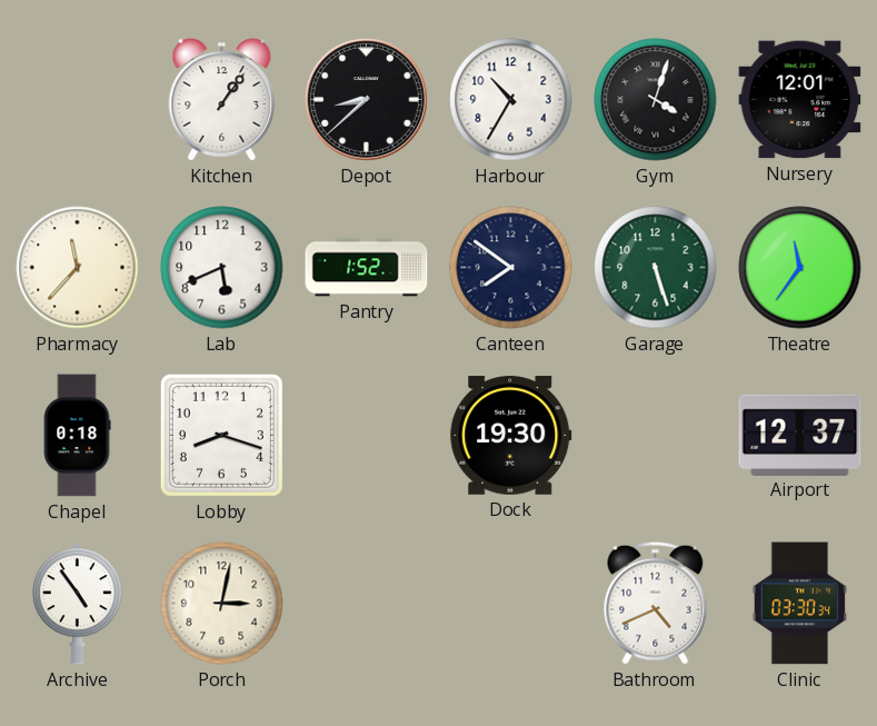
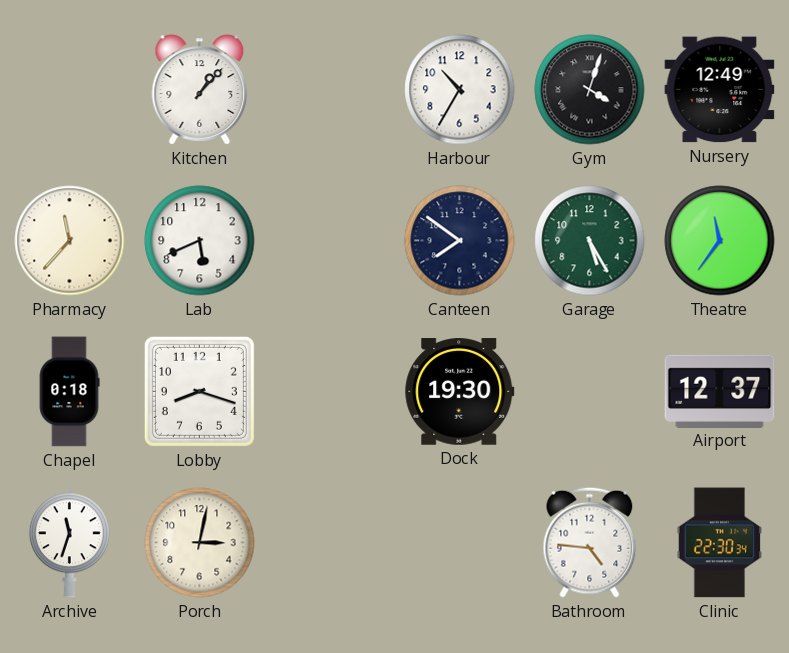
Kitchen: 1:06 -> 1:07 (200, 90)
Depot: 8:38 -> none (366, 99)
Nursery: 12:01 -> 12:49 (720, 90)
Pantry: 1:52 -> none (367, 268)
Garage: 5:27 -> 5:25 (590, 241)
Archive: 4:54 -> 11:33 (69, 543)
Bathroom: 4:41 -> 4:46 (590, 542)
Clinic: 03:30 -> 22:30 (720, 543)
